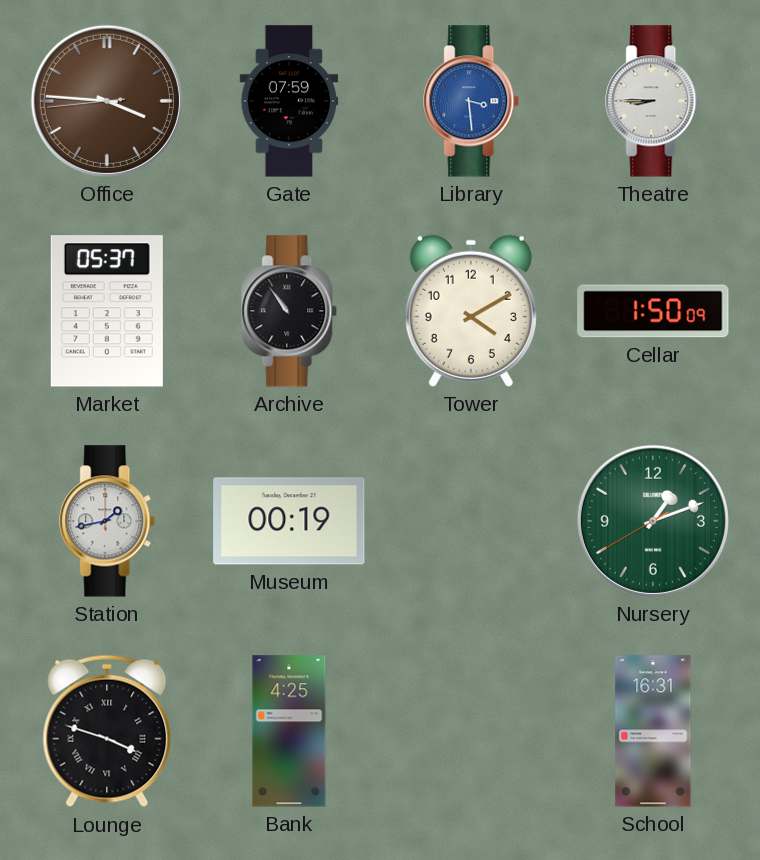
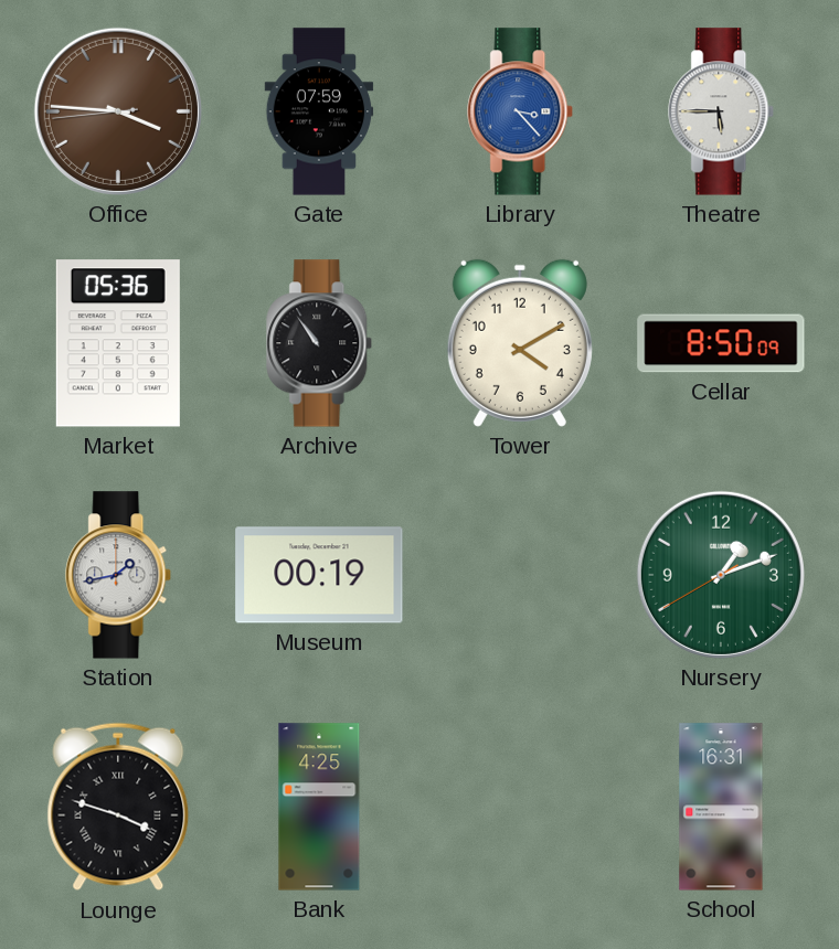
Library: 3:29 -> 3:23 (521, 111)
Theatre: 8:45 -> 5:45 (722, 111)
Market: 05:37 -> 05:36 (118, 343)
Cellar: 1:50 -> 8:50 (721, 343)
